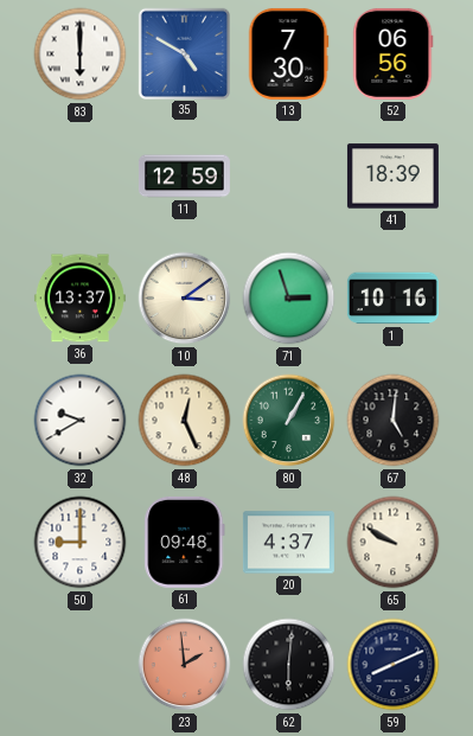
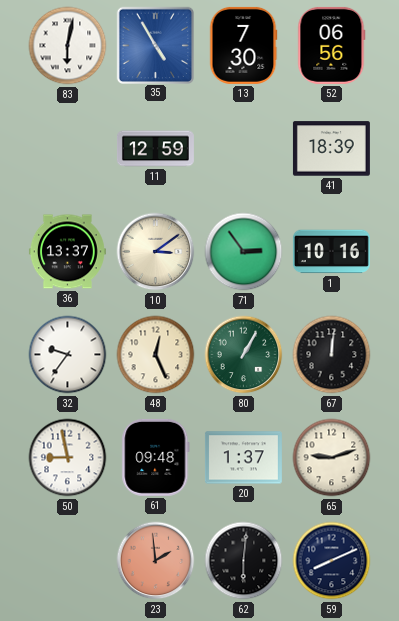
83: 6:00 -> 6:02 (68, 46)
35: 4:50 -> 4:55 (155, 45)
71: 2:57 -> 2:54 (244, 252)
32: 9:40 -> 9:36 (68, 355)
67: 5:01 -> 12:01 (332, 355)
50: 9:00 -> 8:58 (68, 458)
20: 4:37 -> 1:37 (243, 458)
65: 9:50 -> 9:12 (332, 458)
